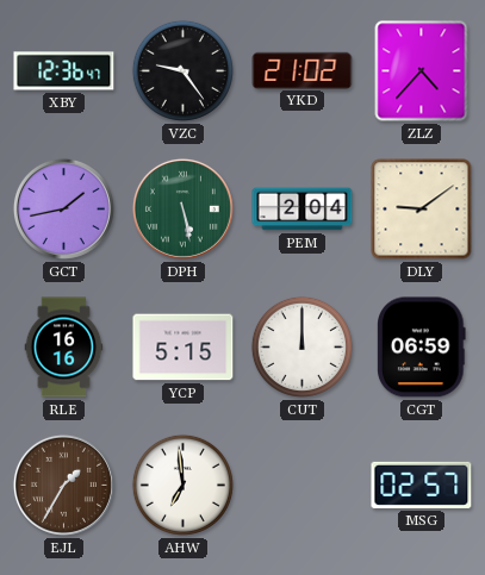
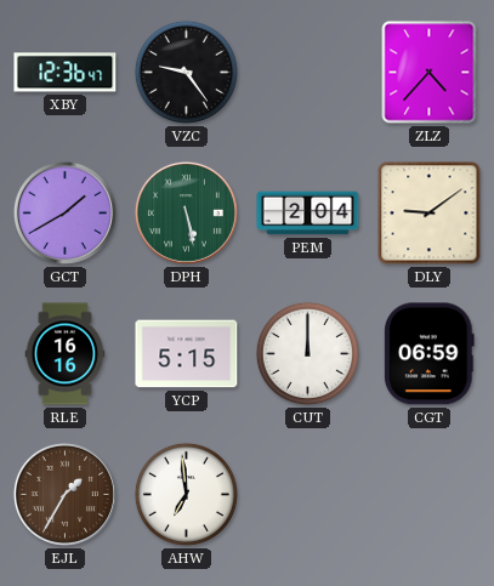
YKD: 21:02 -> none (303, 70)
GCT: 1:43 -> 1:40 (64, 212)
MSG: 02:57 -> none (422, 485)
